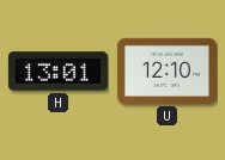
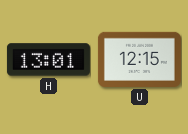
U: 12:10 -> 12:15 (139, 59)
